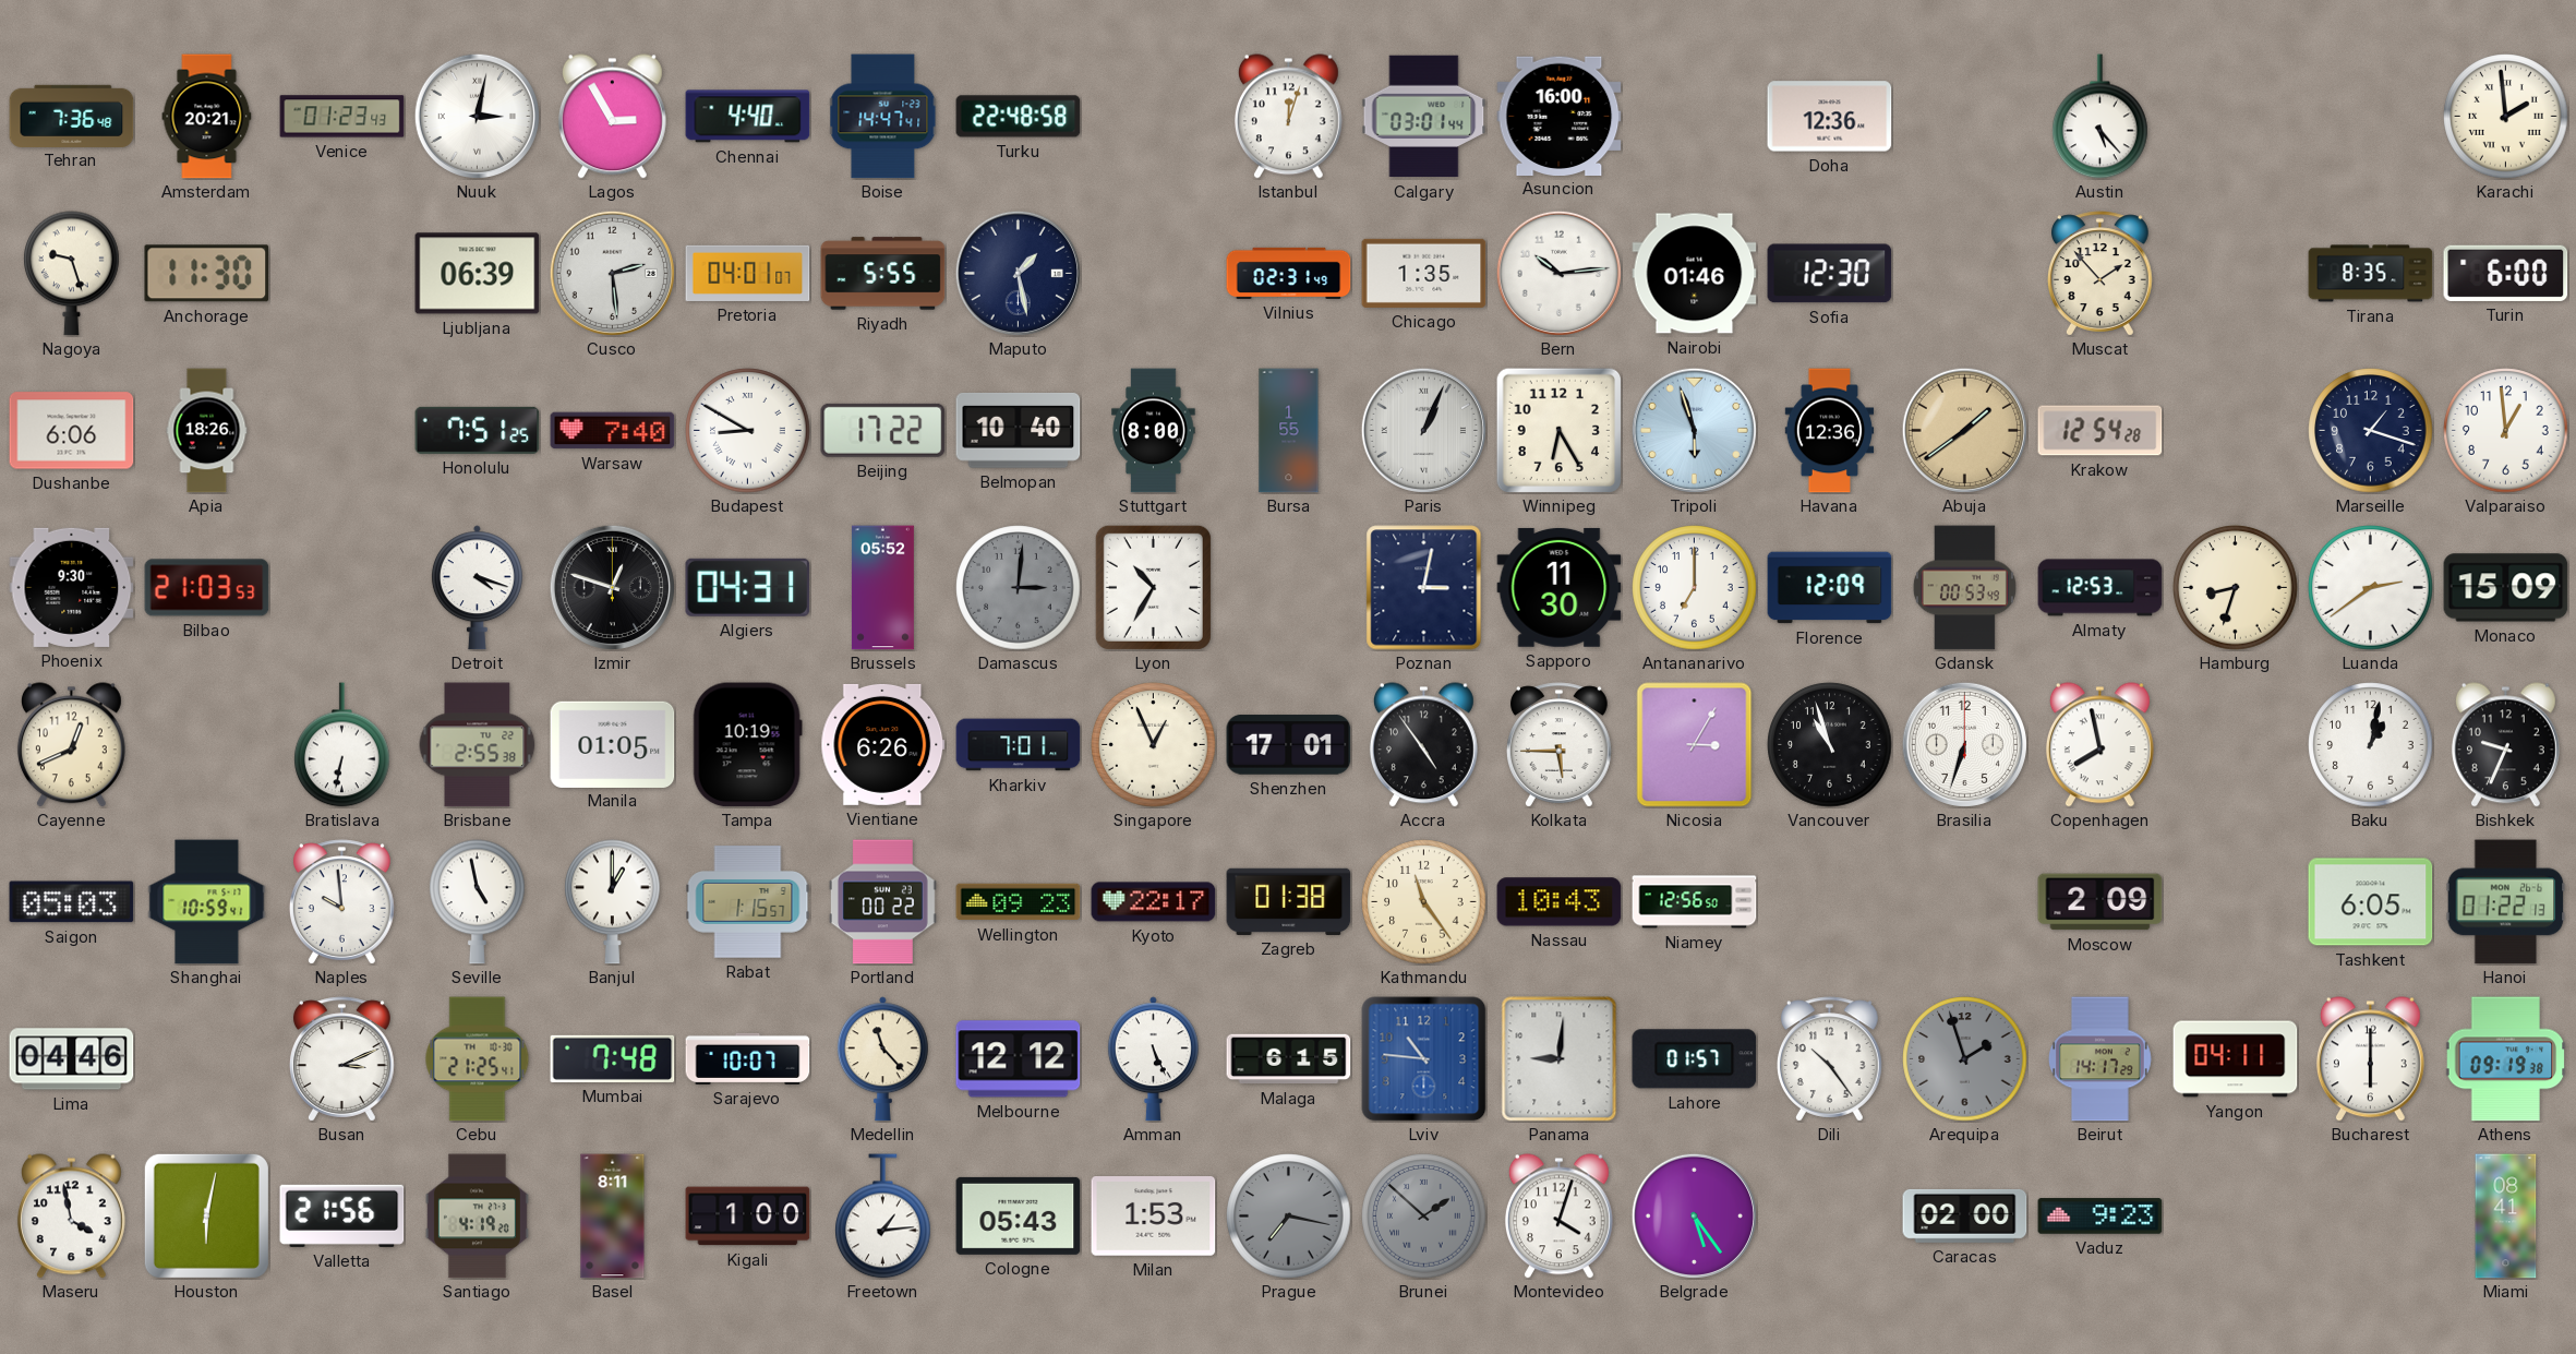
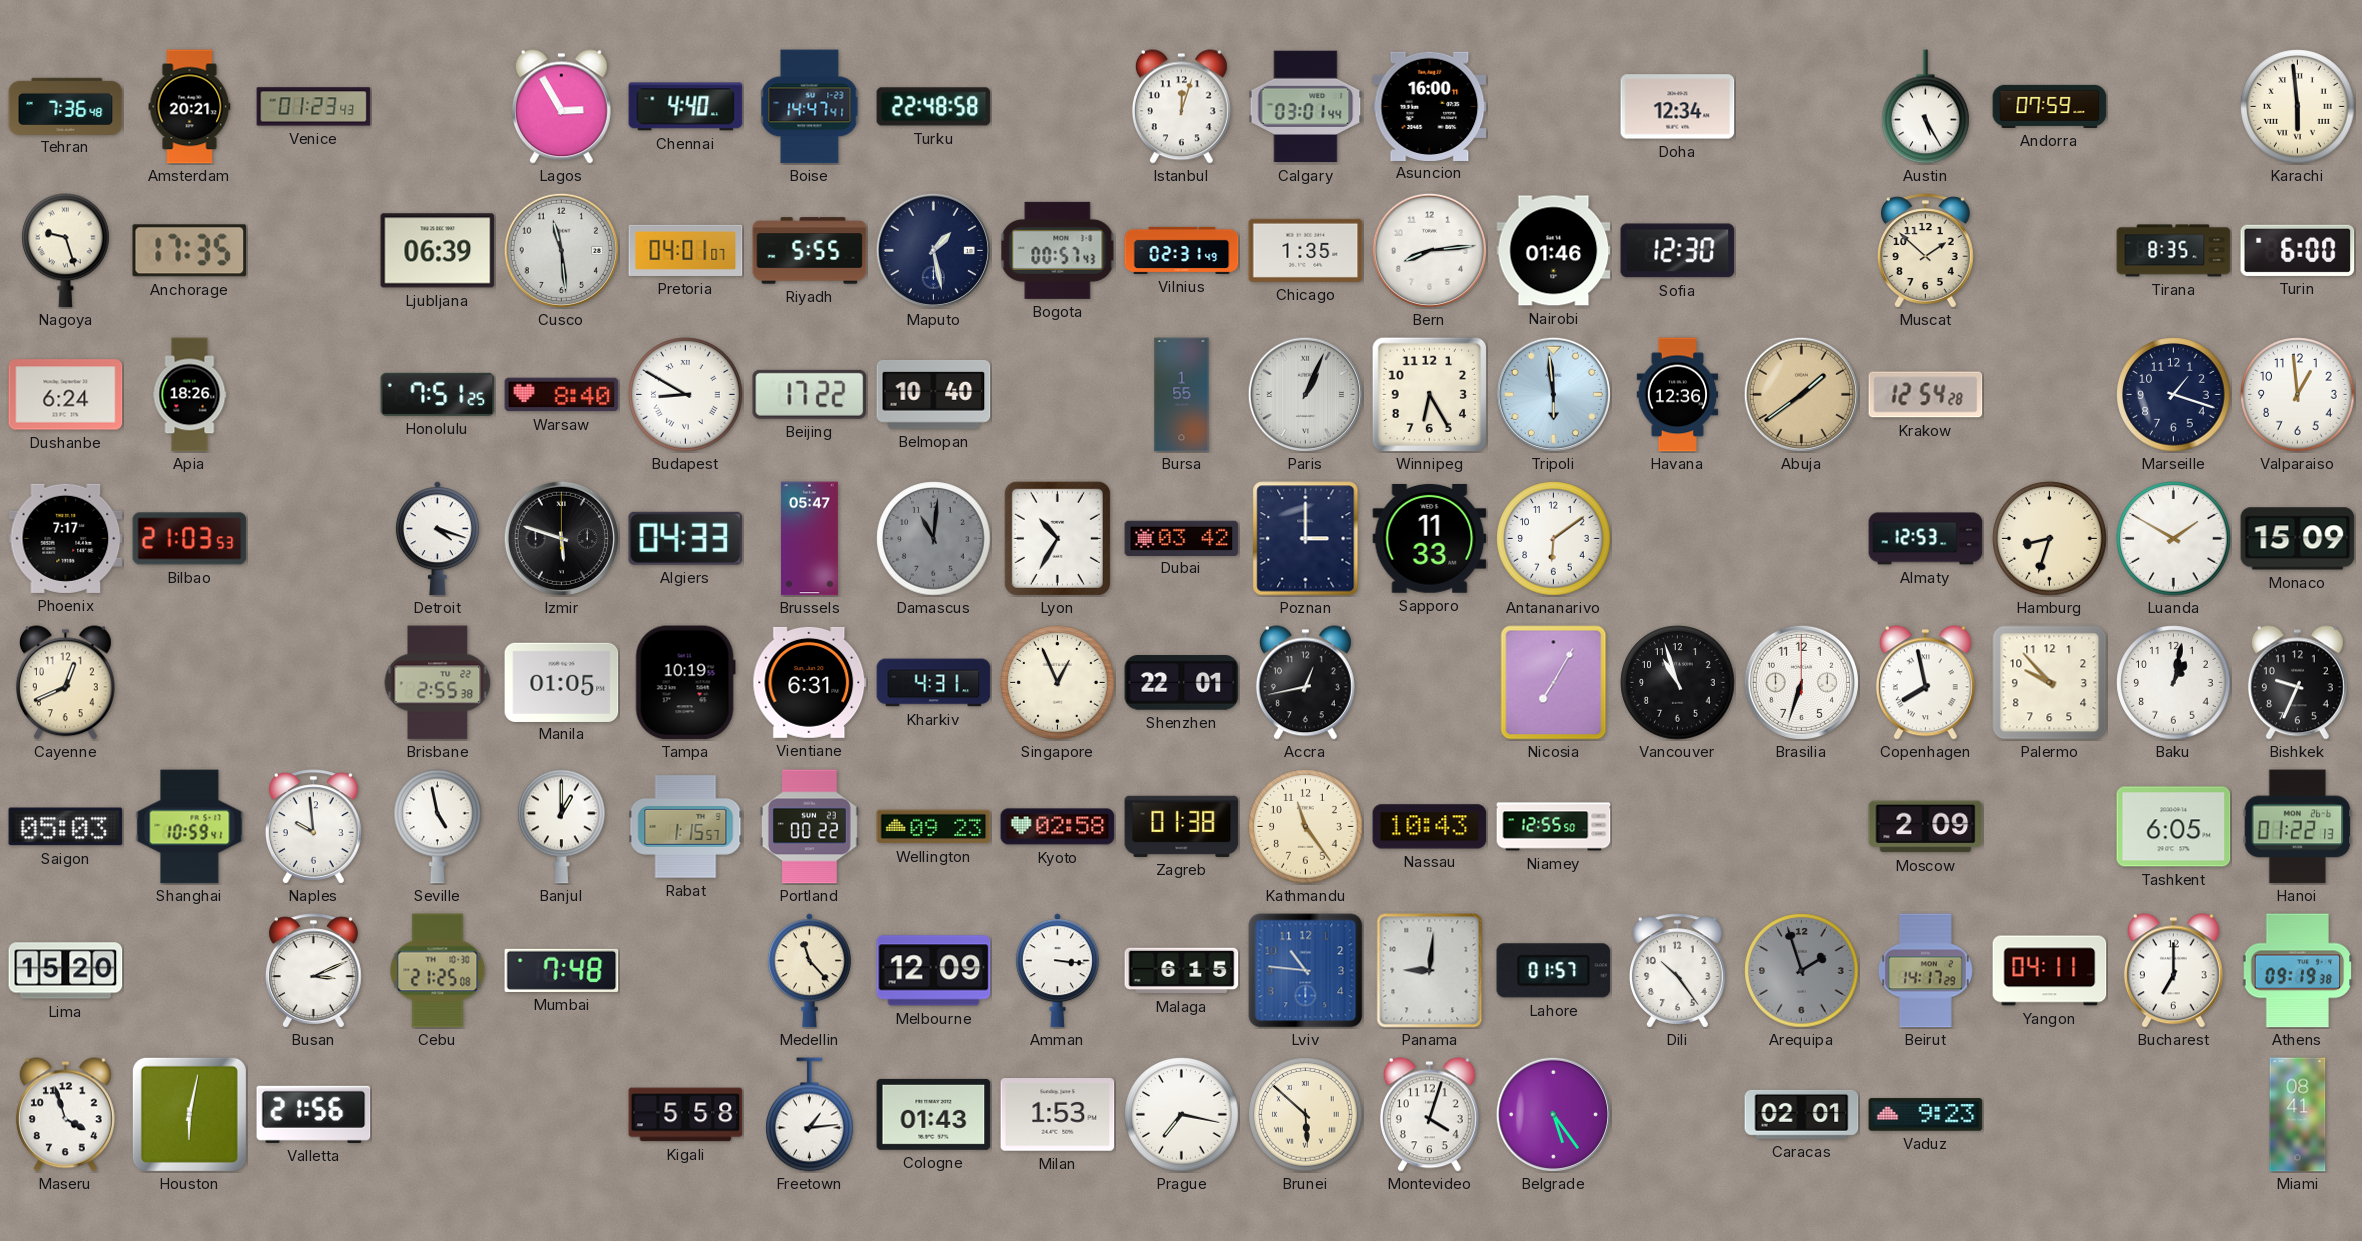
Nuuk: 3:02 -> none (477, 116)
Doha: 12:36 -> 12:34 (1678, 107)
Austin: 5:23 -> 5:25 (1926, 107)
Andorra: none -> 07:59 (2050, 106)
Karachi: 1:59 -> 5:59 (2298, 107)
Anchorage: 11:30 -> 17:35 (190, 251)
Cusco: 2:29 -> 11:29 (561, 250)
Bogota: none -> 00:57 (1058, 250)
Bern: 10:14 -> 8:14 (1429, 250)
Muscat: 1:53 -> 1:52 (1925, 251)
Dushanbe: 6:06 -> 6:24 (66, 395)
Warsaw: 7:40 -> 8:40 (562, 395)
Stuttgart: 8:00 -> none (1154, 431)
Tripoli: 5:57 -> 5:59 (1553, 394)
Phoenix: 9:30 -> 7:17 (66, 538)
Izmir: 12:48 -> 5:48 (561, 538)
Algiers: 04:31 -> 04:33 (686, 538)
Brussels: 05:52 -> 05:47 (809, 539)
Damascus: 3:01 -> 11:01 (934, 539)
Dubai: none -> 03:42 (1182, 538)
Poznan: 3:02 -> 3:00 (1306, 539)
Sapporo: 11:30 -> 11:33 (1430, 538)
Antananarivo: 7:00 -> 6:09 (1554, 539)
Florence: 12:09 -> none (1830, 588)
Gdansk: 00:53 -> none (1964, 588)
Luanda: 2:39 -> 1:50 (2174, 539)
Bratislava: 6:32 -> none (342, 745)
Vientiane: 6:26 -> 6:31 (810, 682)
Kharkiv: 7:01 -> 4:31 (934, 683)
Shenzhen: 17:01 -> 22:01 (1182, 683)
Accra: 4:54 -> 12:43 (1305, 683)
Kolkata: 5:45 -> none (1558, 745)
Nicosia: 3:05 -> 7:05 (1554, 683)
Palermo: none -> 9:53 (2050, 683)
Kyoto: 22:17 -> 02:58 (1058, 827)
Niamey: 12:56 -> 12:55 (1554, 827)
Lima: 04:46 -> 15:20 (66, 971)
Cebu: 21:25:41 -> 21:25:08 (438, 971)
Sarajevo: 10:07 -> none (748, 1058)
Melbourne: 12:12 -> 12:09 (934, 971)
Amman: 5:26 -> 3:16 (1057, 971)
Bucharest: 6:00 -> 7:00 (2173, 971)
Maseru: 3:58 -> 3:57 (65, 1115)
Santiago: 4:19 -> none (477, 1217)
Basel: 8:11 -> none (613, 1217)
Kigali: 1:00 -> 5:58 (686, 1115)
Cologne: 05:43 -> 01:43 (934, 1114)
Prague dial: grey -> white (1182, 1115)
Brunei: 1:52 -> 5:52 (1306, 1115)
Brunei dial: grey -> cream (1306, 1115)
Caracas: 02:00 -> 02:01 (1802, 1114)
